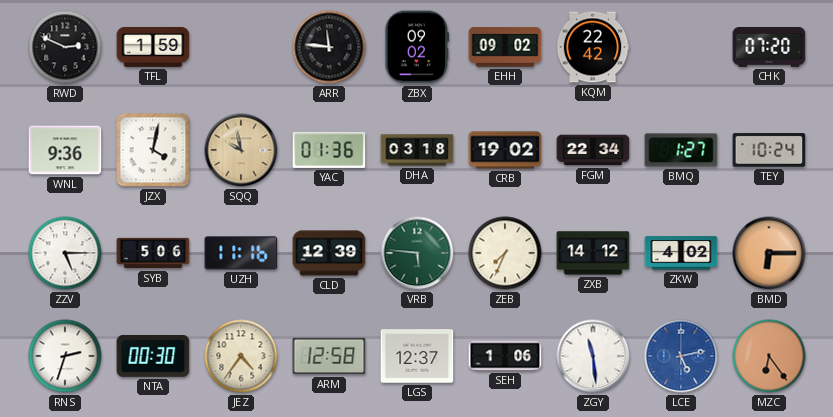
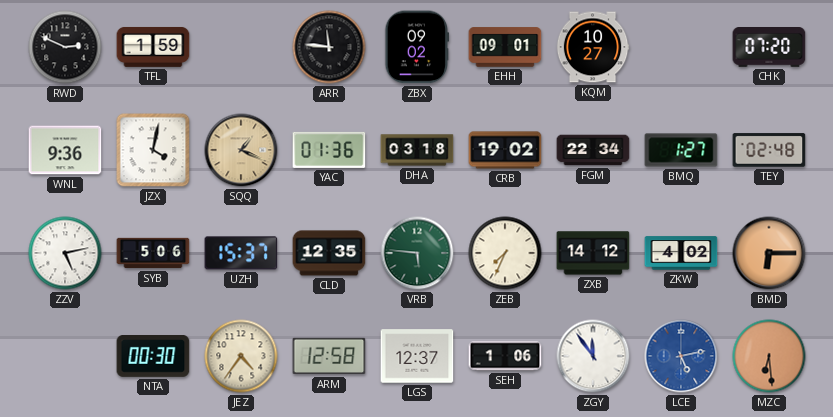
EHH: 09:02 -> 09:01 (505, 47)
KQM: 22:42 -> 10:27 (593, 47)
SQQ: 9:58 -> 1:19 (241, 150)
TEY: 10:24 -> 02:48 (769, 150)
ZZV: 5:15 -> 5:13 (65, 253)
UZH: 11:16 -> 15:37 (241, 253)
CLD: 12:39 -> 12:35 (329, 253)
RNS: 2:33 -> none (65, 356)
ZGY: 11:29 -> 11:54 (593, 356)
MZC: 6:24 -> 6:29 (769, 356)
